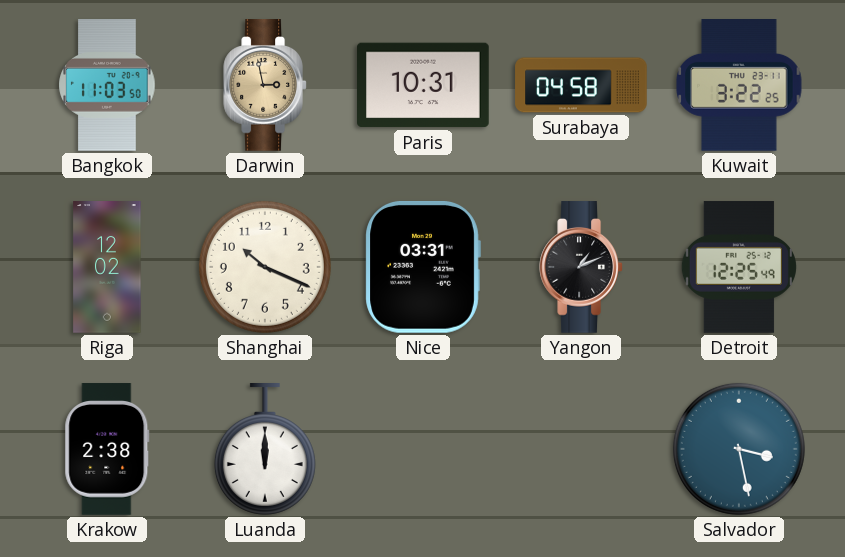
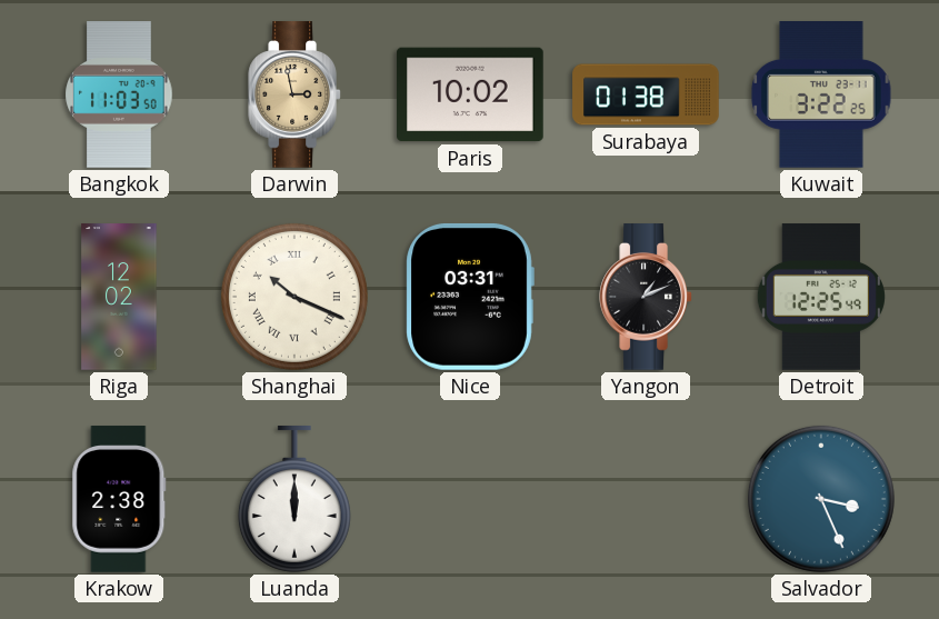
Paris: 10:31 -> 10:02 (470, 94)
Surabaya: 04:58 -> 01:38 (646, 94)
Shanghai numerals: Arabic -> Roman (294, 297)
Salvador: 3:28 -> 3:26 (821, 499)
